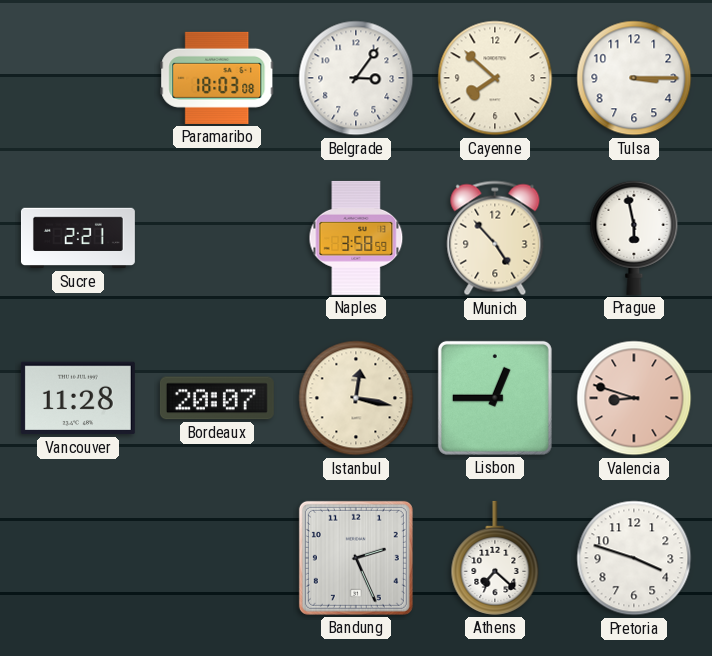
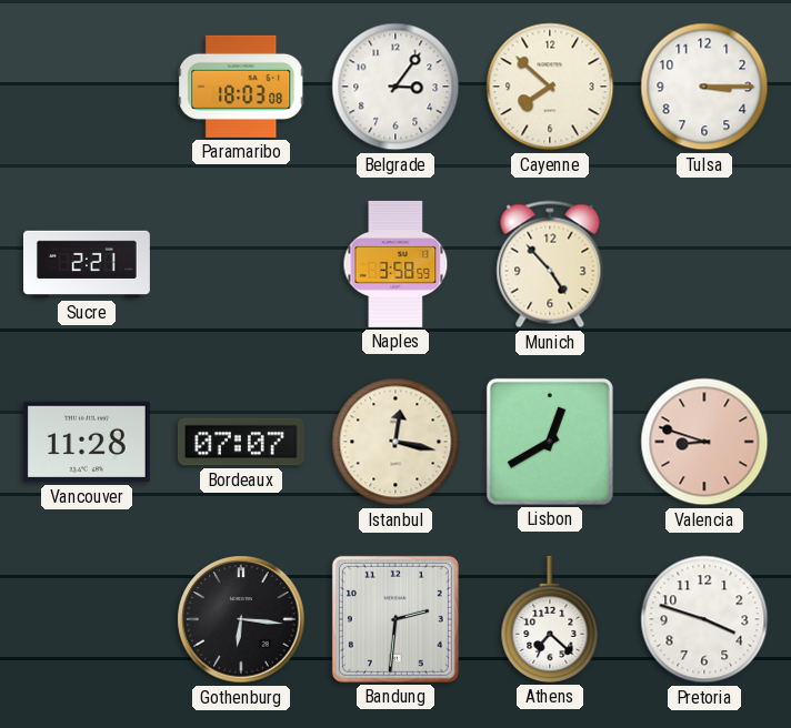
Prague: 5:58 -> none (634, 238)
Bordeaux: 20:07 -> 07:07 (241, 442)
Lisbon: 12:45 -> 12:40 (550, 442)
Gothenburg: none -> 6:16 (241, 619)
Bandung: 2:26 -> 2:31 (395, 619)
